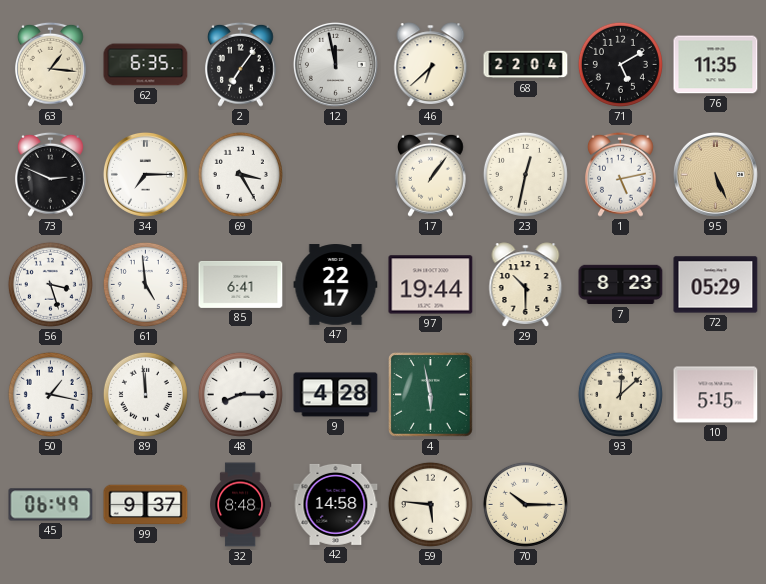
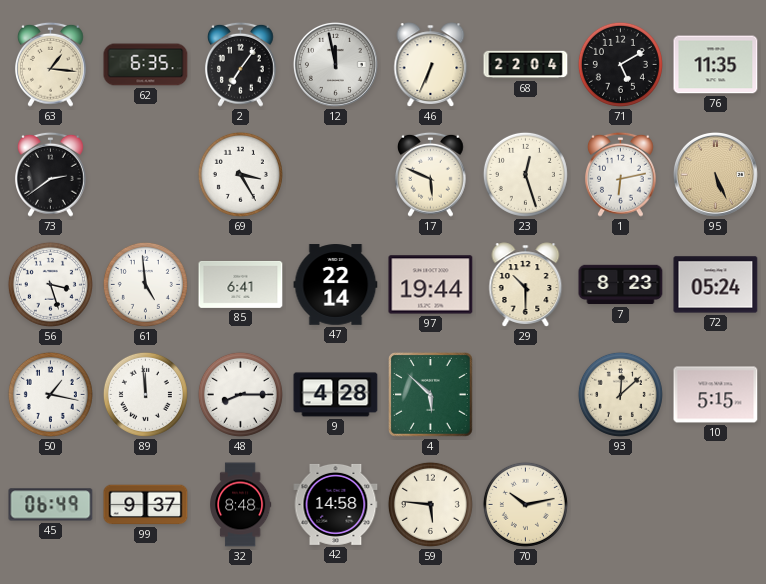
46: 6:38 -> 6:34 (431, 65)
73: 2:49 -> 2:39 (51, 174)
34: 7:15 -> none (145, 174)
17: 1:06 -> 5:49 (431, 174)
23: 12:32 -> 12:27 (525, 174)
1: 5:13 -> 6:13 (621, 174)
47: 22:17 -> 22:14 (336, 285)
72: 05:29 -> 05:24 (716, 285)
4: 5:58 -> 5:52 (431, 395)
70: 10:15 -> 10:13 (525, 504)
